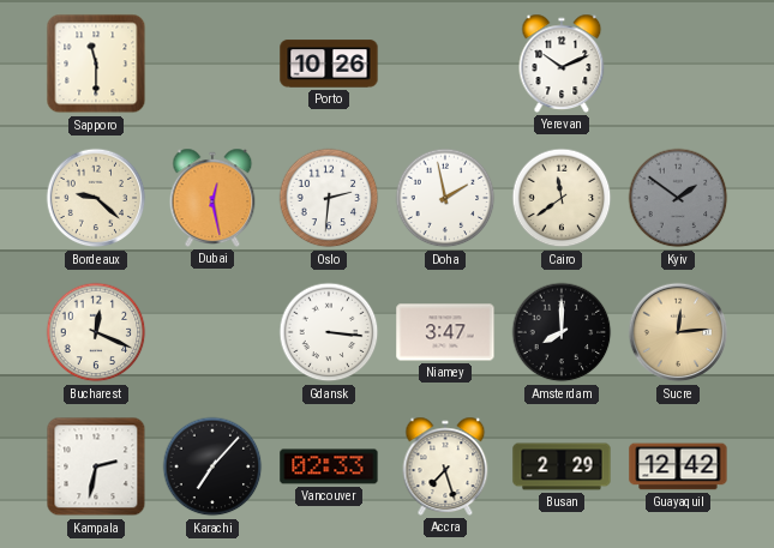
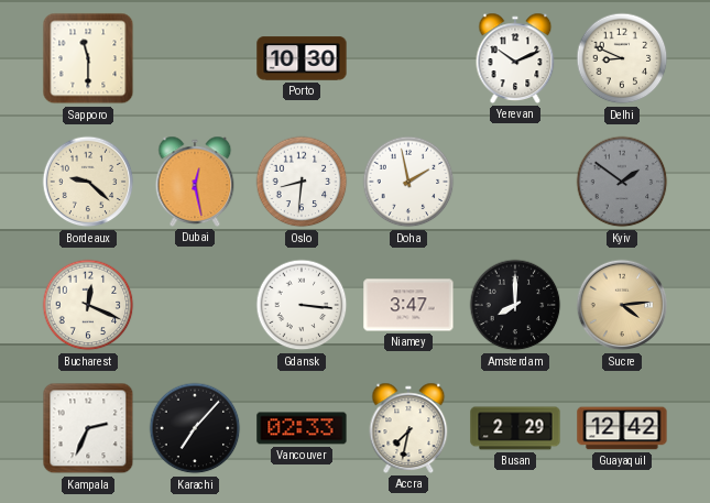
Porto: 10:26 -> 10:30 (302, 58)
Delhi: none -> 8:49 (622, 58)
Oslo: 2:31 -> 8:31 (302, 182)
Cairo: 11:39 -> none (562, 198)
Sucre: 12:14 -> 4:14 (622, 305)
Kampala: 2:32 -> 2:34 (88, 428)
Accra: 7:27 -> 7:32 (408, 428)
